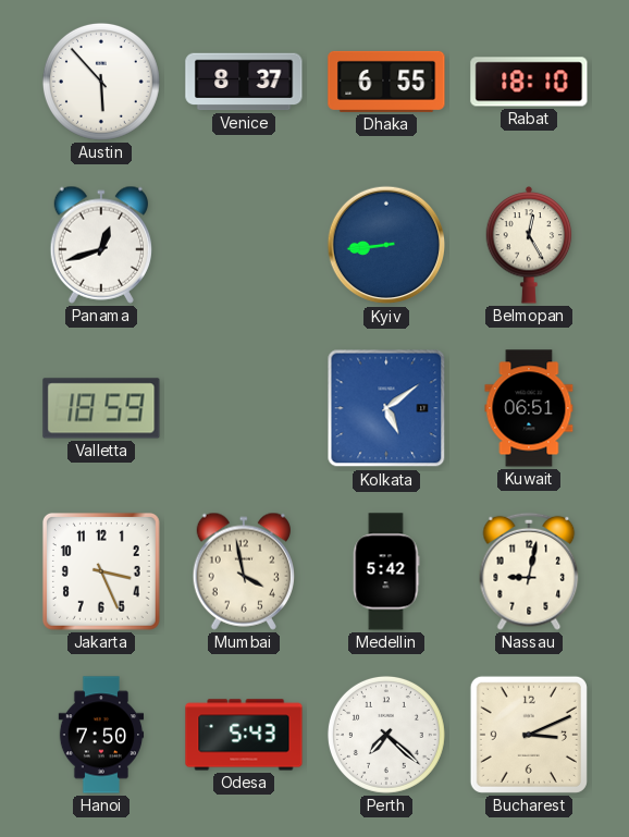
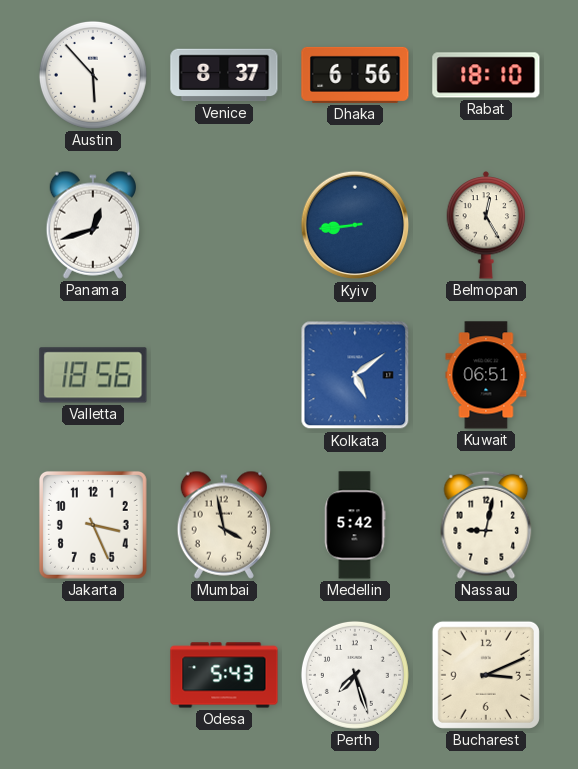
Dhaka: 6:55 -> 6:56 (355, 75)
Valletta: 18:59 -> 18:56 (93, 375)
Hanoi: 7:50 -> none (101, 735)
Perth: 7:22 -> 7:27 (355, 675)
